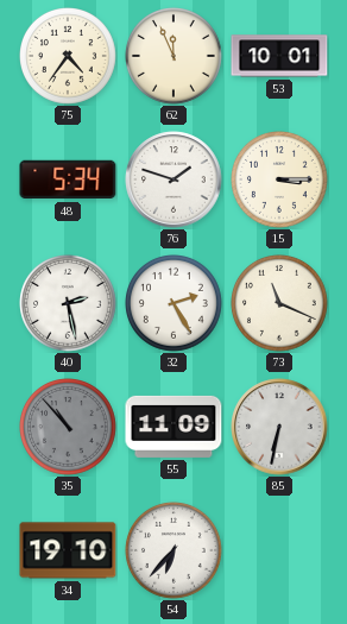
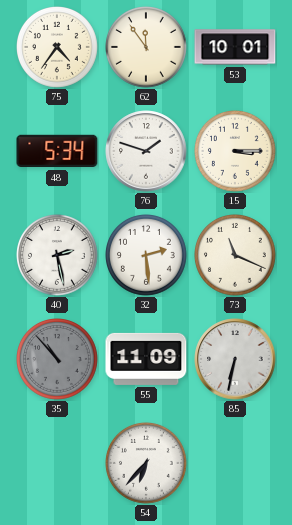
62: 11:56 -> 11:54 (147, 48)
32: 2:25 -> 2:29 (147, 256)
34: 19:10 -> none (68, 550)
